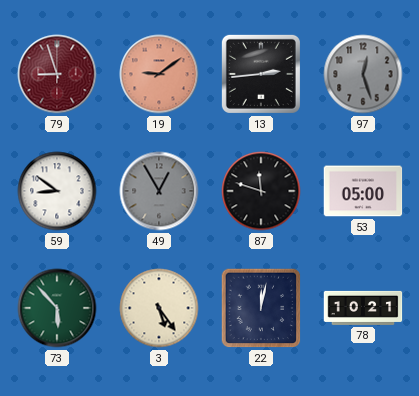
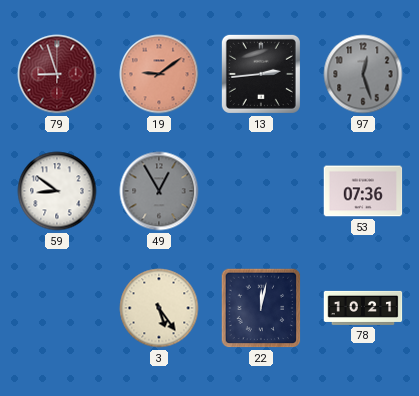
87: 11:48 -> none (261, 191)
53: 05:00 -> 07:36 (363, 191)
73: 5:53 -> none (57, 308)
